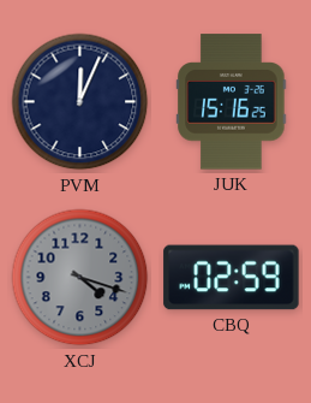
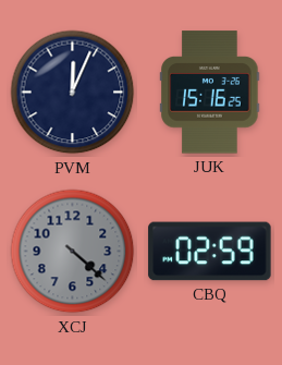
XCJ: 4:18 -> 4:22 (73, 252)
